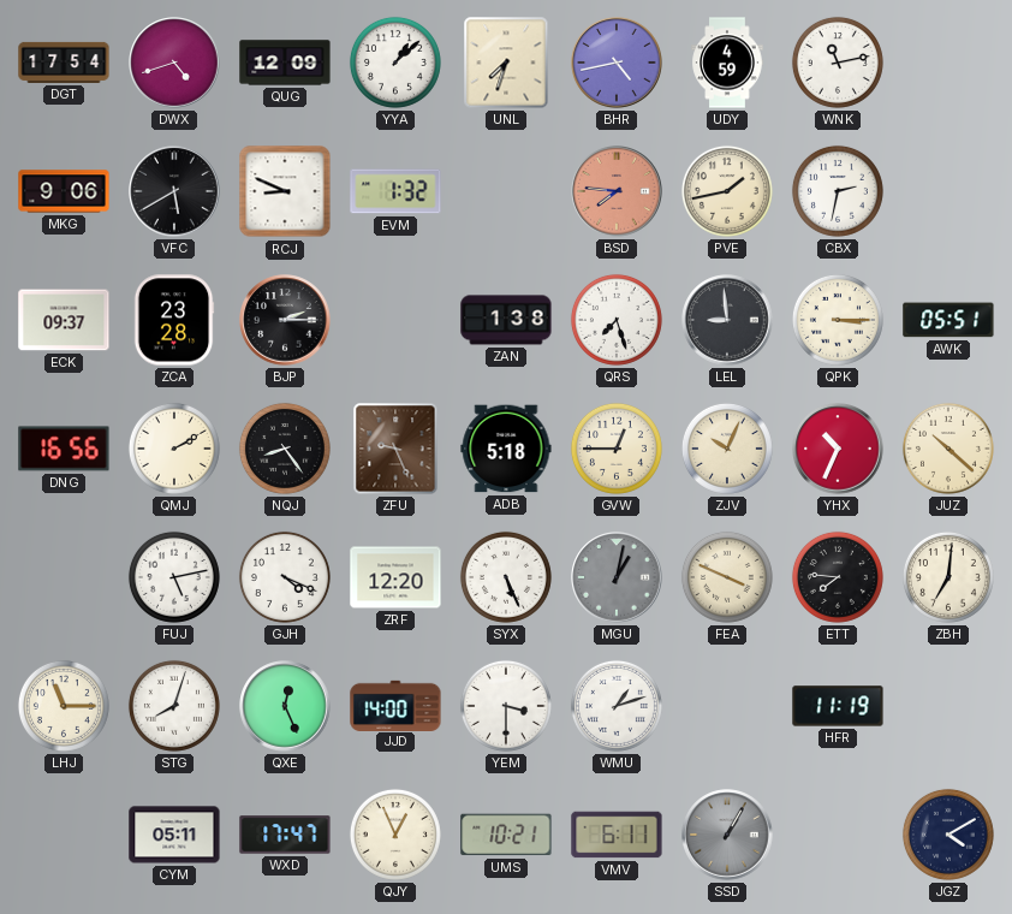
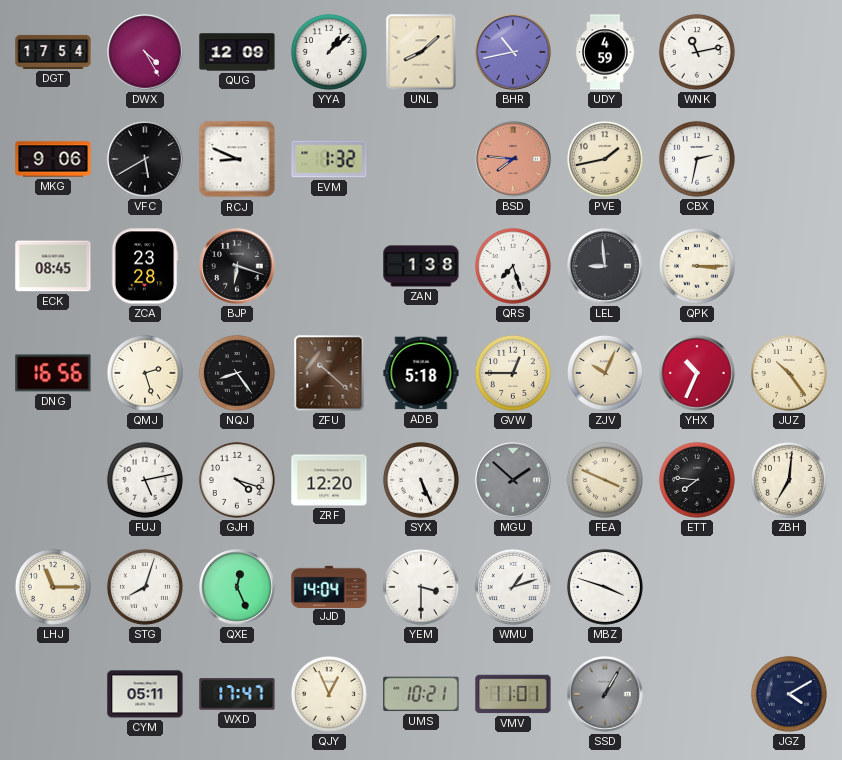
DWX: 4:42 -> 4:25 (145, 52)
UNL: 7:33 -> 8:08 (421, 52)
BHR: 4:43 -> 10:43 (513, 52)
ECK: 09:37 -> 08:45 (53, 266)
BJP: 2:15 -> 6:18 (237, 266)
AWK: 05:51 -> none (948, 320)
QMJ: 2:10 -> 2:27 (145, 373)
ZFU: 9:26 -> 10:22 (329, 373)
JUZ: 10:22 -> 10:24 (789, 373)
GJH: 4:19 -> 4:18 (237, 480)
MGU: 1:02 -> 1:52 (513, 480)
JJD: 14:00 -> 14:04 (329, 586)
MBZ: none -> 3:48 (605, 587)
HFR: 11:19 -> none (838, 706)
VMV: 6:11 -> 11:01 (513, 694)
